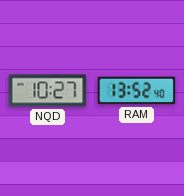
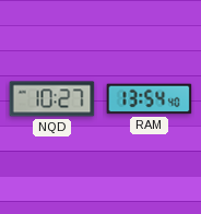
RAM: 13:52 -> 13:54 (150, 99)
